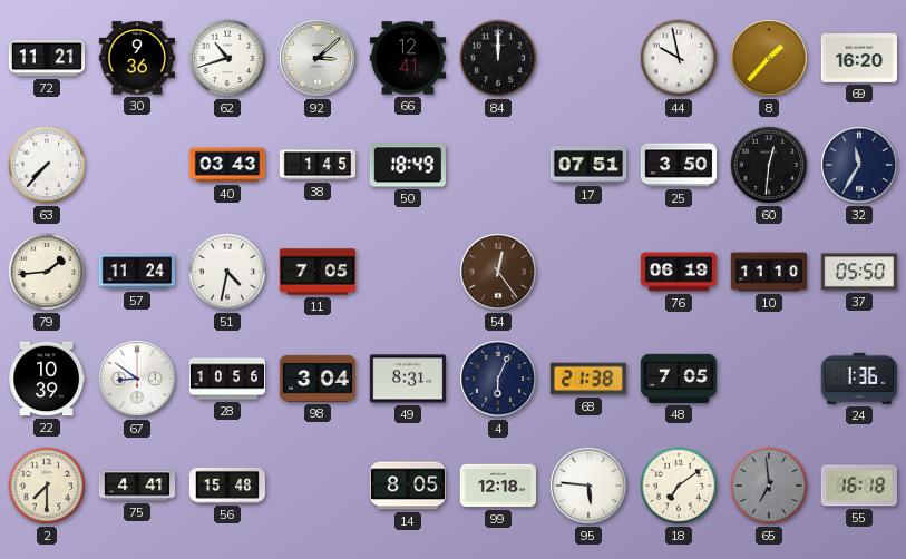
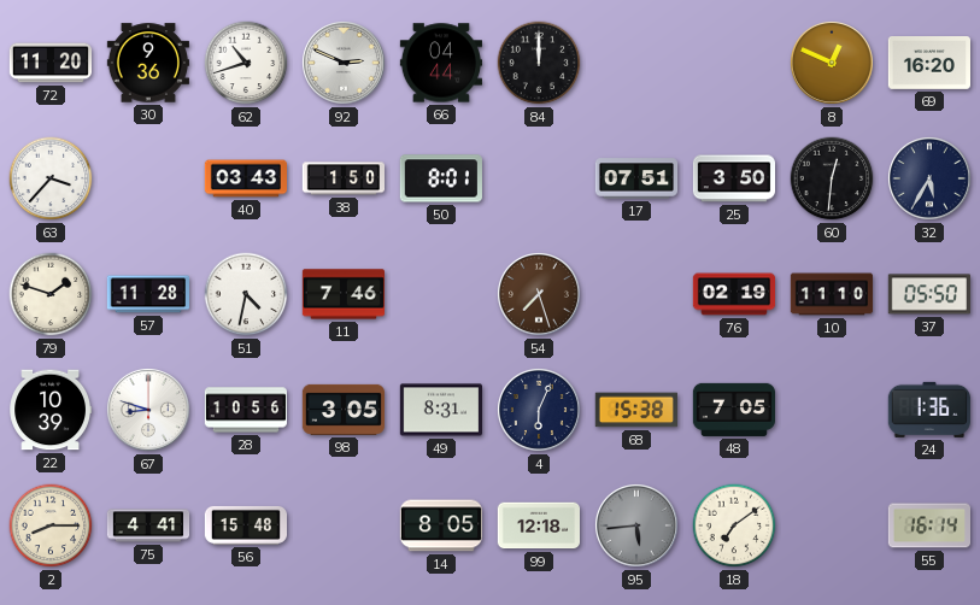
72: 11:21 -> 11:20 (49, 63)
92: 3:08 -> 2:49 (344, 63)
66: 12:41 -> 04:44 (440, 63)
44: 9:58 -> none (679, 58)
8: 1:37 -> 12:49 (832, 63)
63: 7:37 -> 3:37 (51, 178)
38: 1:45 -> 1:50 (342, 178)
50: 18:49 -> 8:01 (441, 178)
32: 11:35 -> 5:35 (929, 178)
79: 1:44 -> 1:48 (51, 294)
57: 11:24 -> 11:28 (147, 294)
11: 7:05 -> 7:46 (342, 294)
54: 12:24 -> 7:27 (539, 294)
76: 06:19 -> 02:19 (734, 294)
67: 8:51 -> 8:48 (148, 410)
98: 3:04 -> 3:05 (342, 410)
68: 21:38 -> 15:38 (636, 410)
2: 7:30 -> 8:15 (51, 525)
95: 5:46 -> 5:44 (636, 525)
95 dial: white -> grey (636, 525)
65: 6:59 -> none (769, 486)
55: 16:18 -> 16:14 (928, 525)
